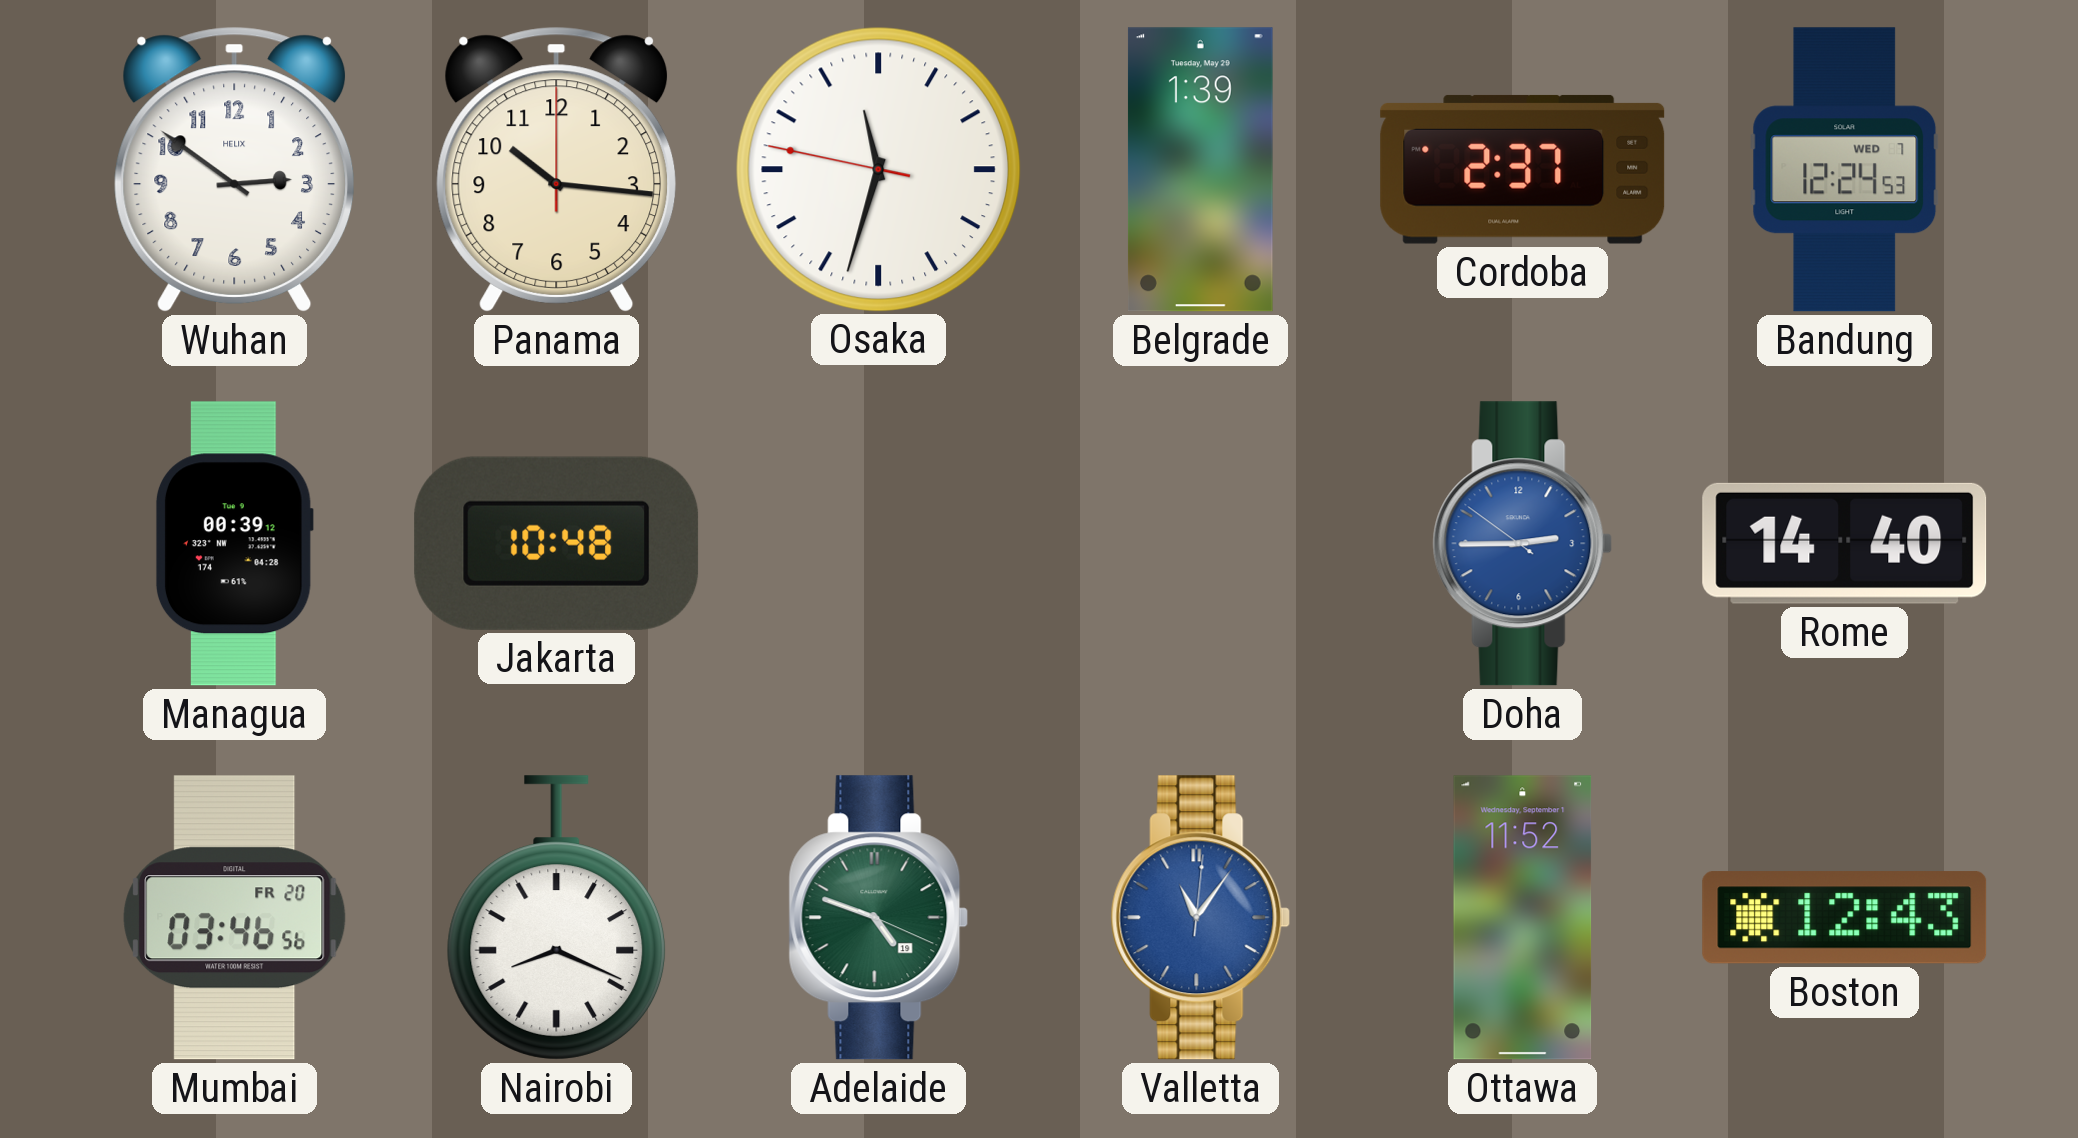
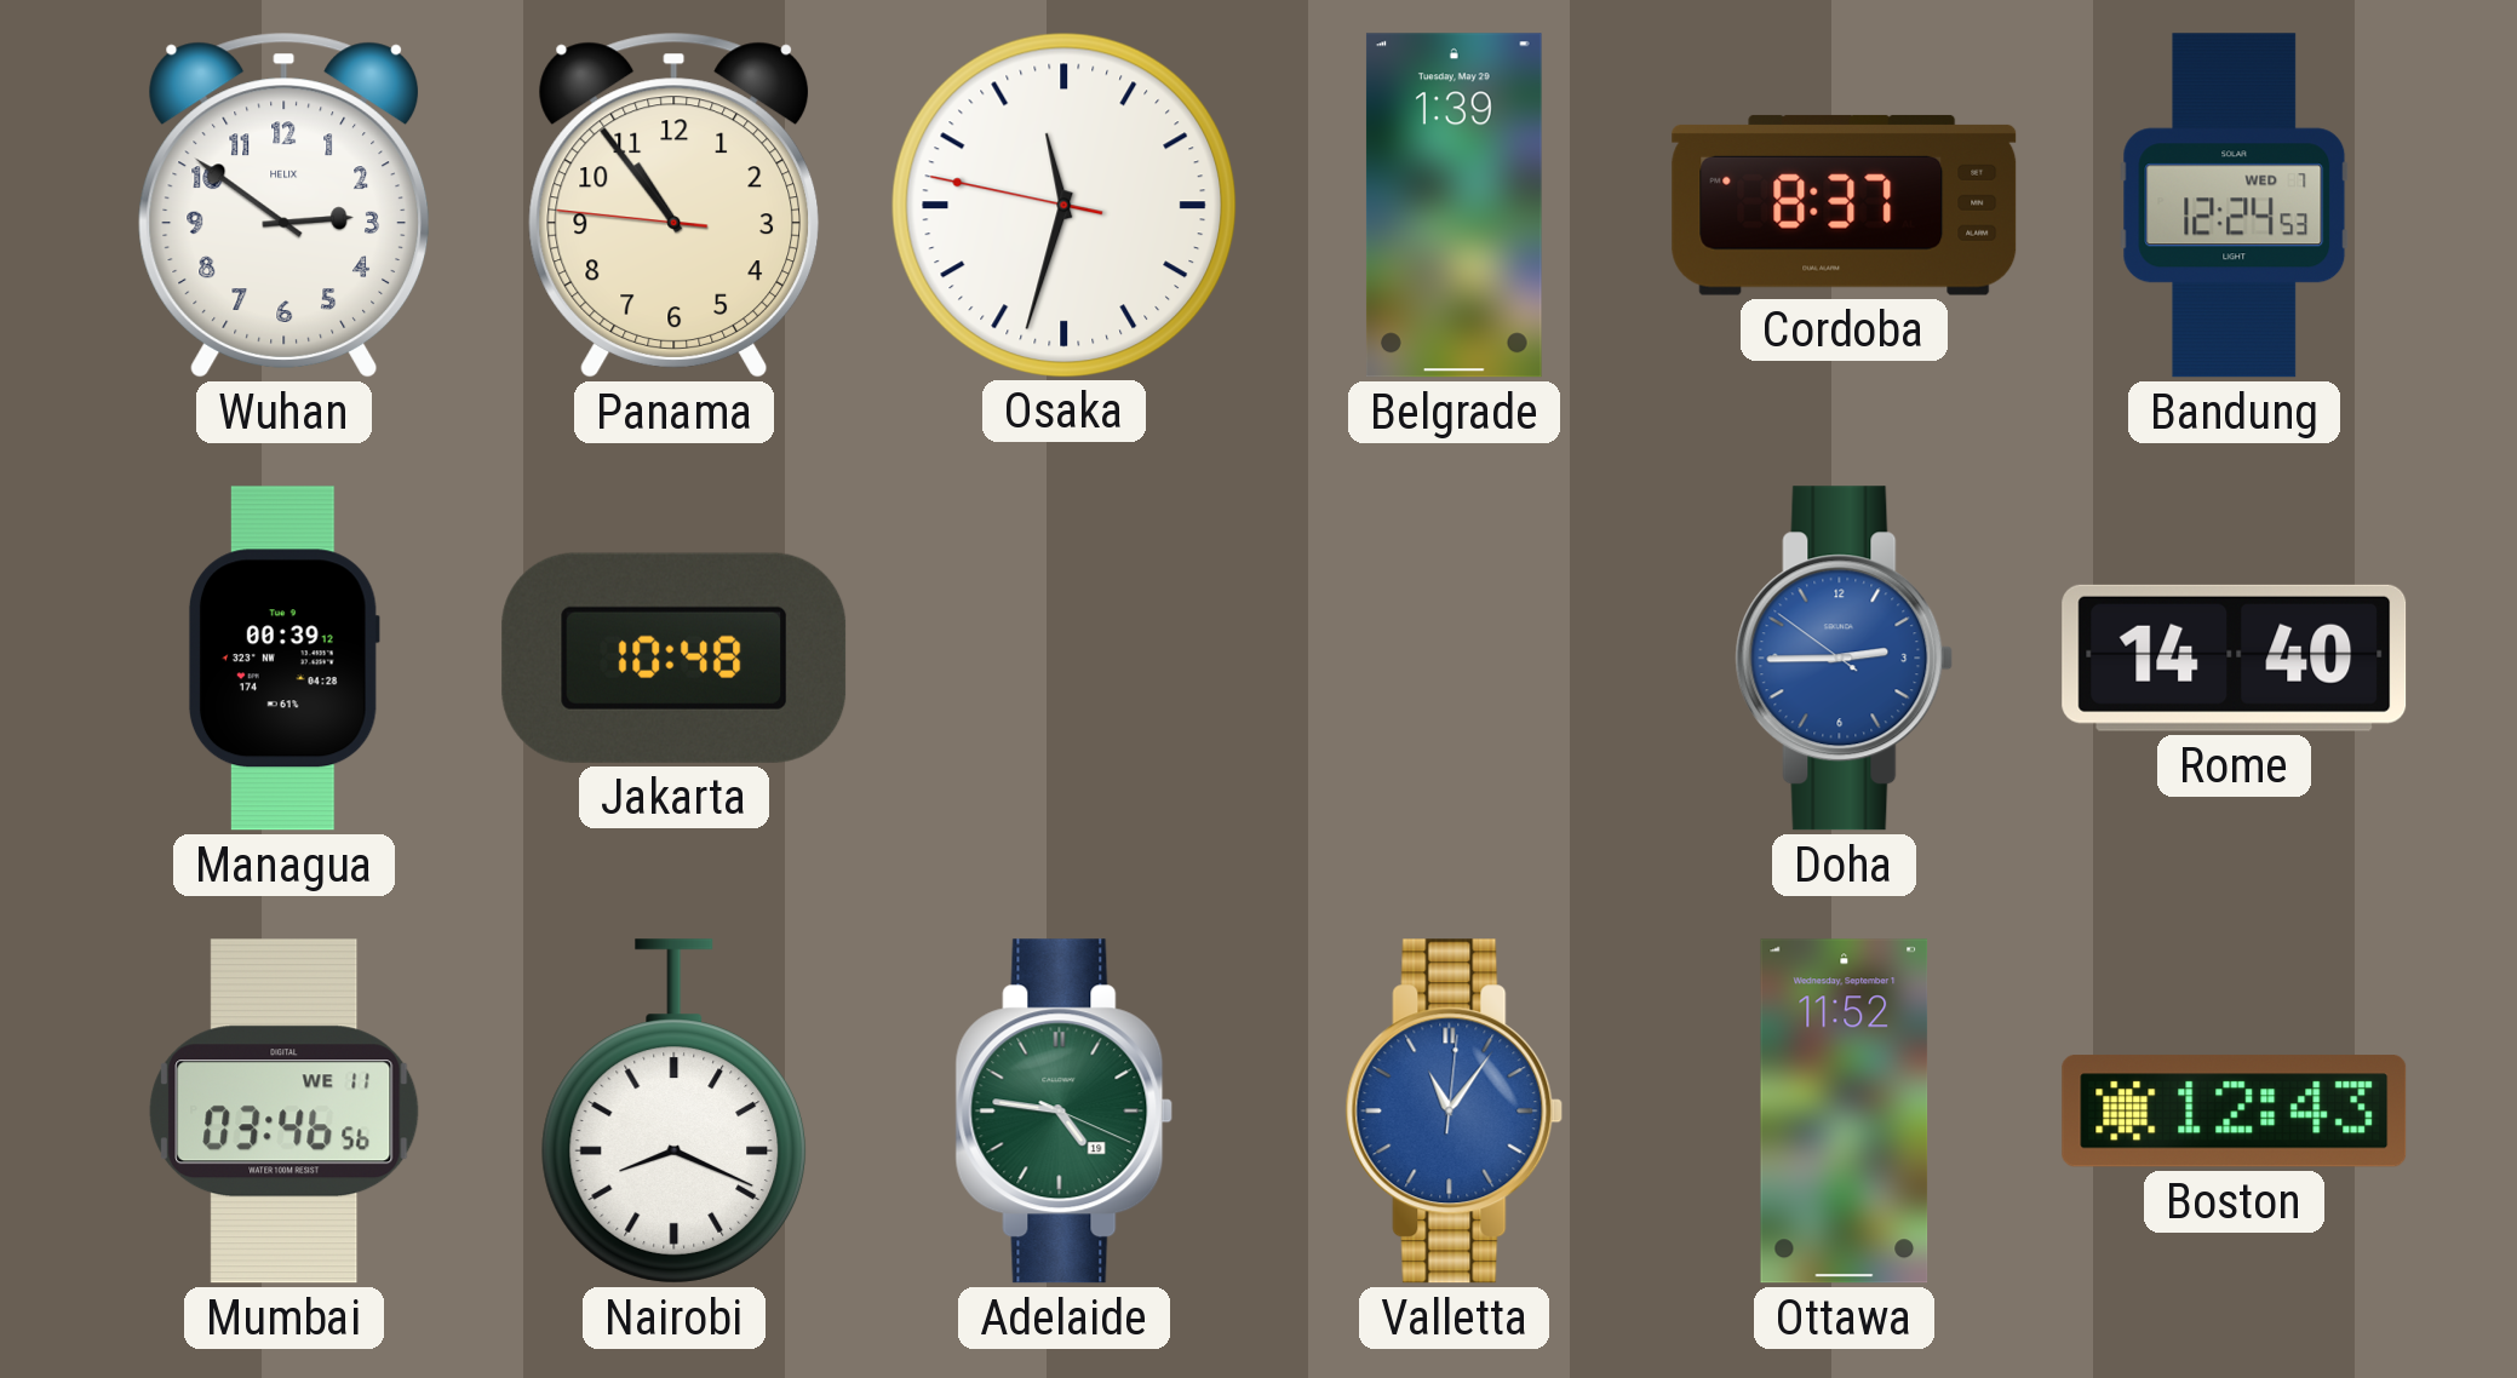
Panama: 10:16 -> 10:53 (675, 205)
Cordoba: 2:37 -> 8:37 (1845, 205)
Mumbai date: FR 20 -> WE 11 (285, 1112)
Adelaide: 4:48 -> 4:46 (1065, 1112)
